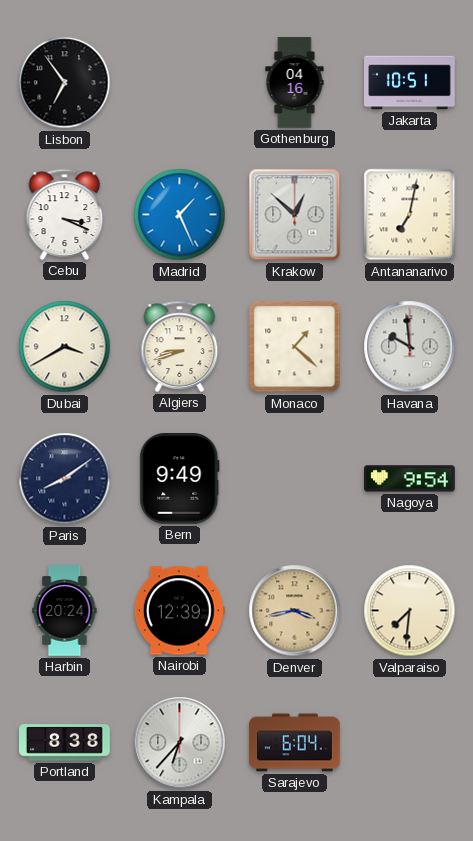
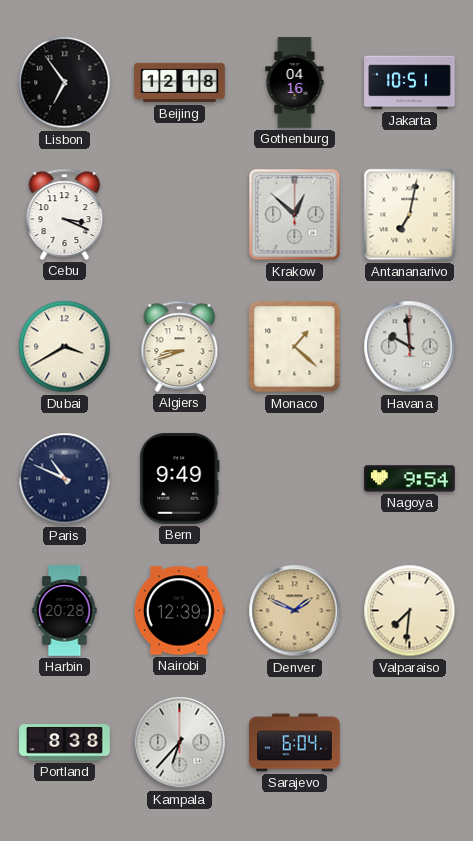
Beijing: none -> 12:18 (180, 83)
Madrid: 1:26 -> none (180, 215)
Paris: 8:09 -> 10:49 (65, 479)
Harbin: 20:24 -> 20:28 (65, 611)
Denver: 3:43 -> 1:49 (295, 611)
